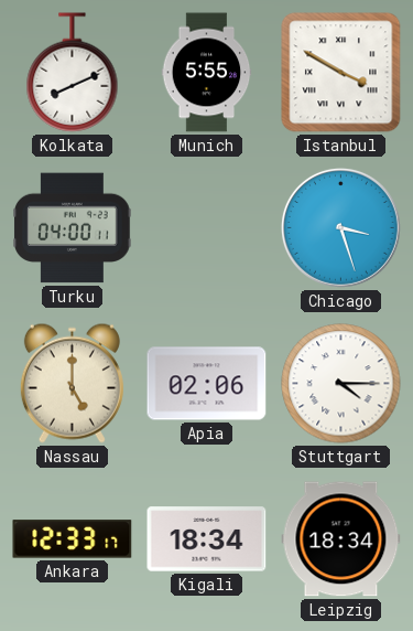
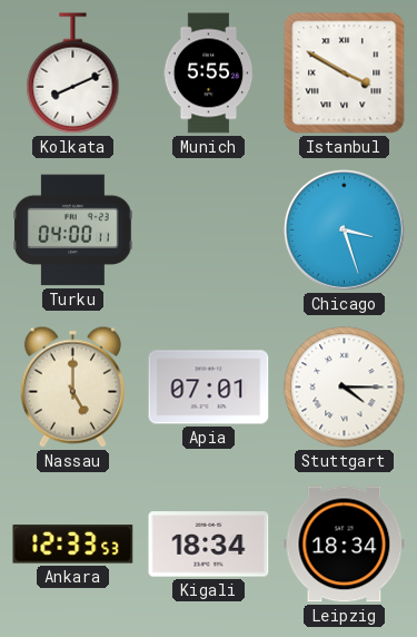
Apia: 02:06 -> 07:01 (209, 388)
Ankara: 12:33:17 -> 12:33:53 (73, 545)
